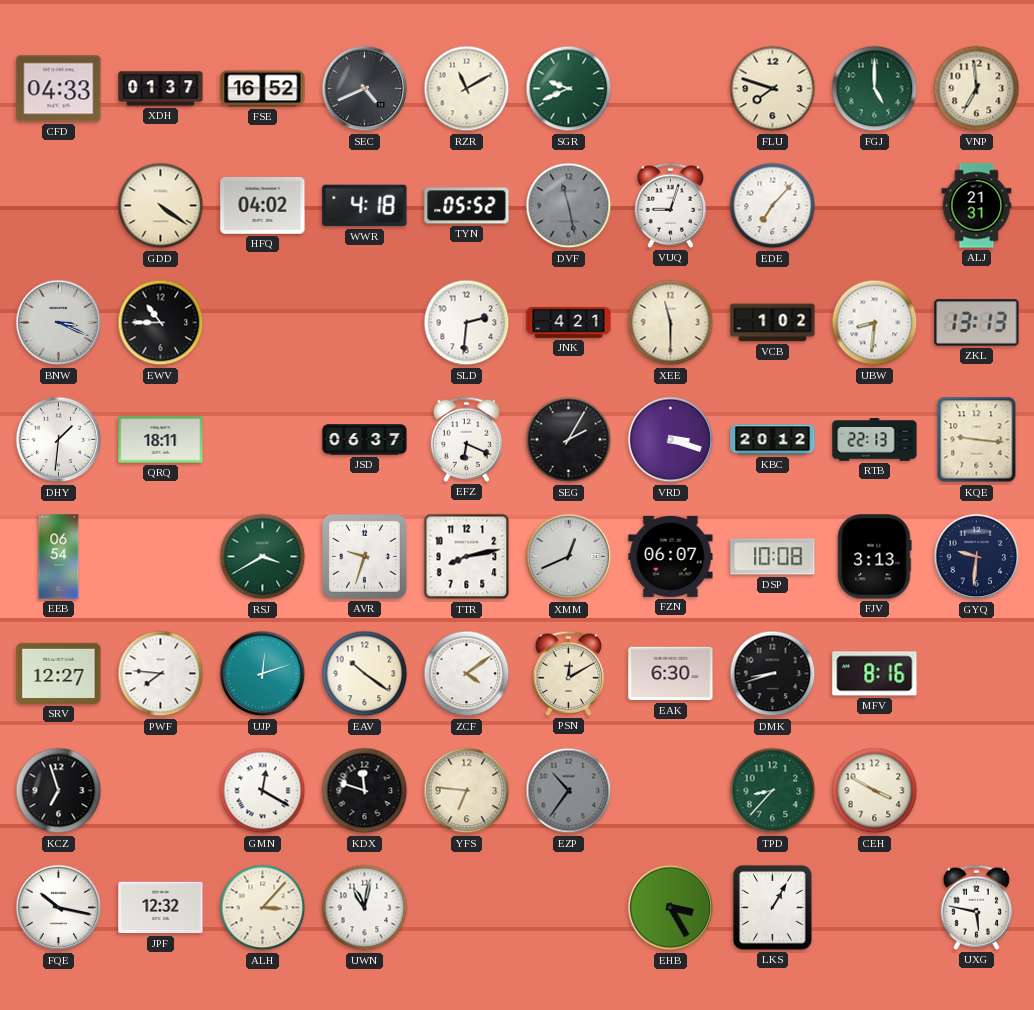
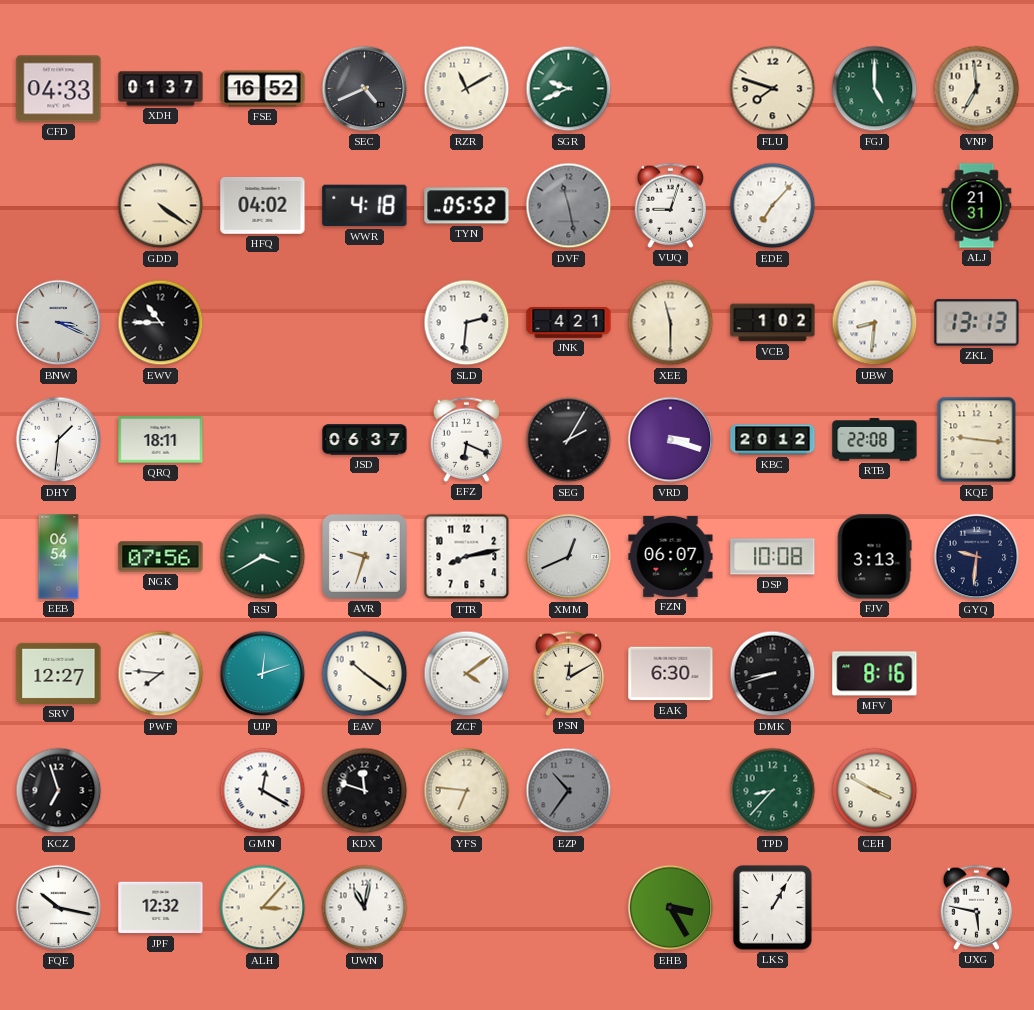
RTB: 22:13 -> 22:08 (875, 440)
NGK: none -> 07:56 (161, 557)
